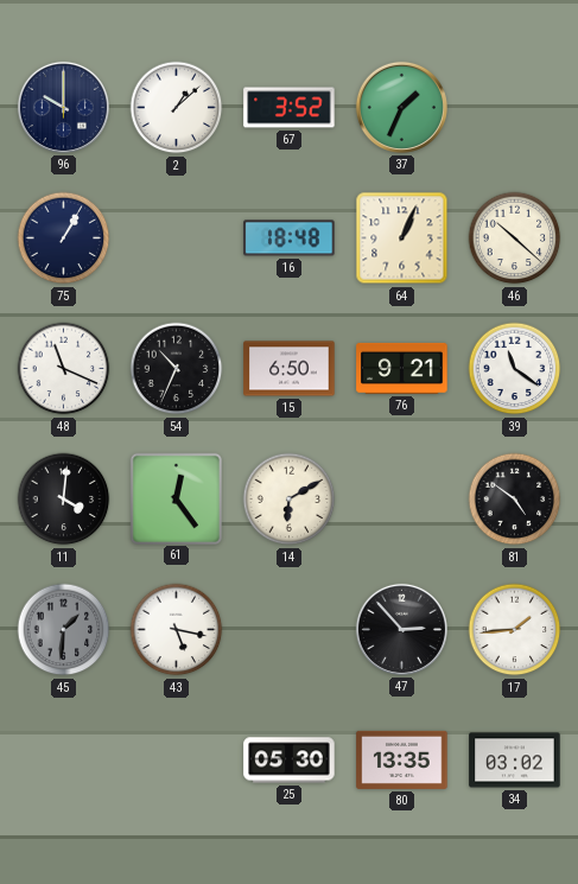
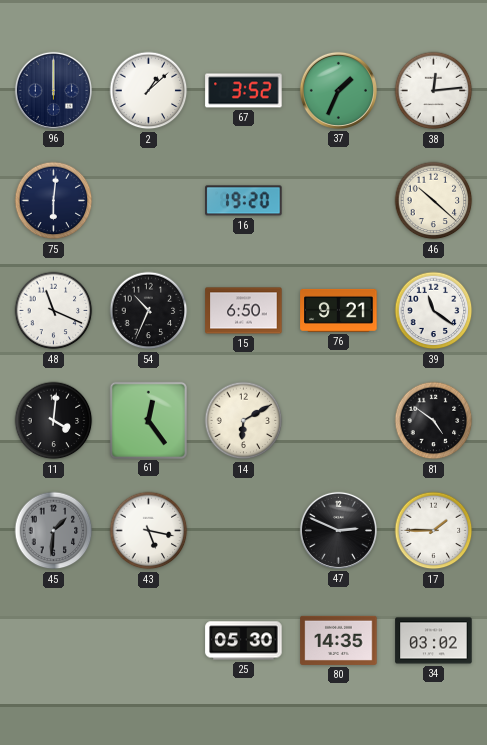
96: 10:00 -> 12:00 (53, 90)
38: none -> 12:14 (434, 91)
75: 1:05 -> 6:01 (54, 201)
16: 18:48 -> 19:20 (244, 201)
64: 1:04 -> none (402, 239)
47: 2:53 -> 2:49 (338, 530)
17: 1:44 -> 1:45 (434, 531)
80: 13:35 -> 14:35 (339, 640)
